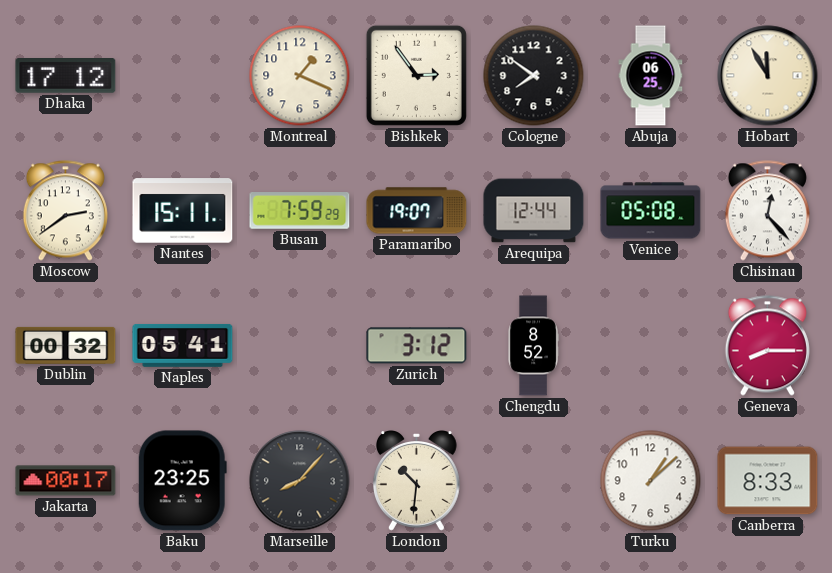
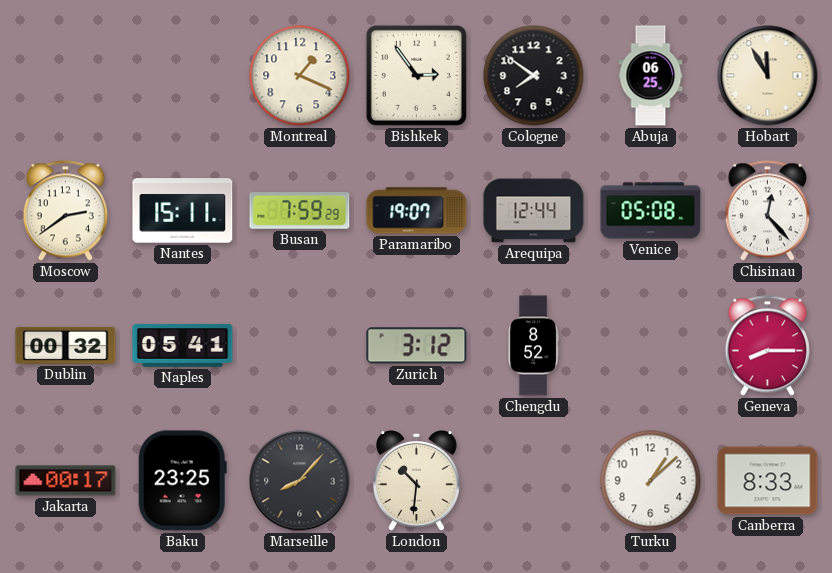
Dhaka: 17:12 -> none (66, 76)
